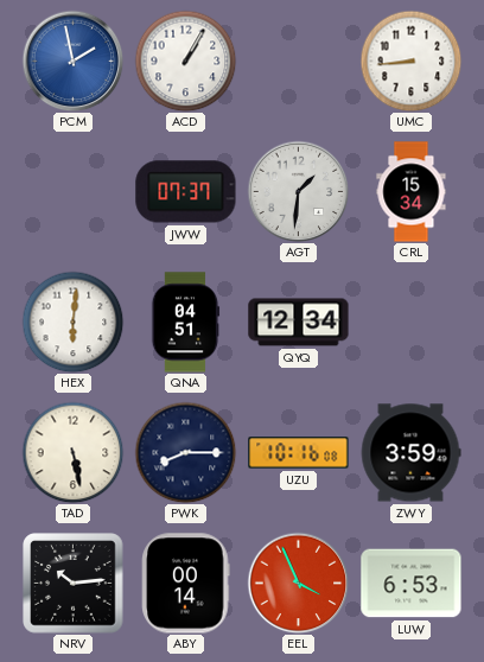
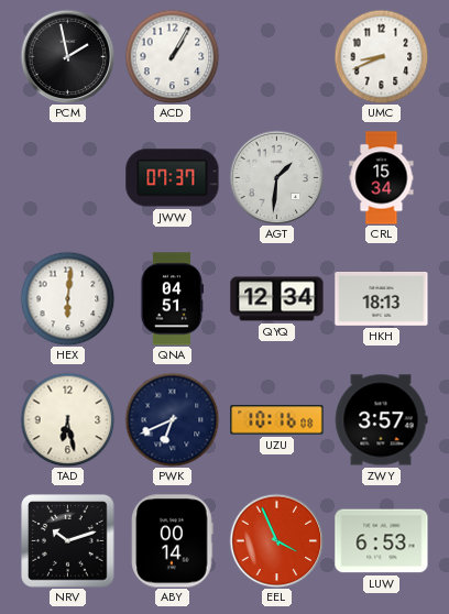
PCM dial: blue -> black (67, 56)
UMC: 8:44 -> 8:41 (381, 56)
HKH: none -> 18:13 (382, 299)
TAD: 5:28 -> 6:28 (67, 419)
PWK: 8:15 -> 6:41 (172, 419)
ZWY: 3:59 -> 3:57 (381, 420)
NRV: 10:14 -> 10:12 (68, 541)
